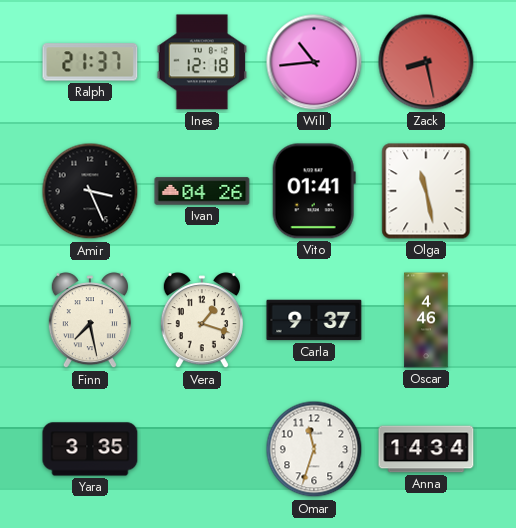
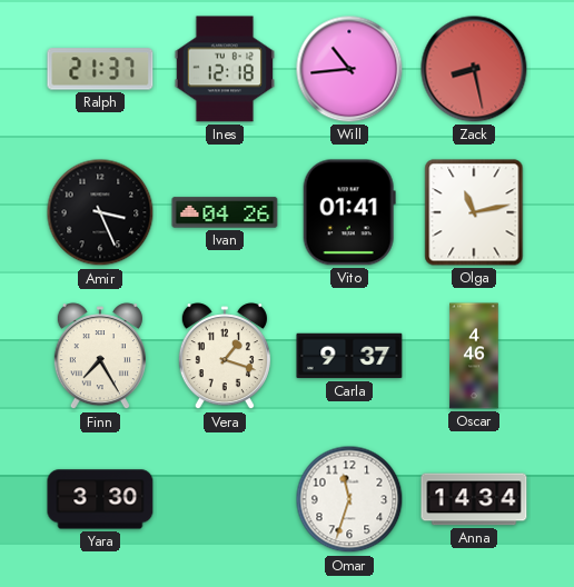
Olga: 11:28 -> 11:13 (474, 212)
Finn: 7:28 -> 7:25 (100, 357)
Yara: 3:35 -> 3:30 (100, 499)
